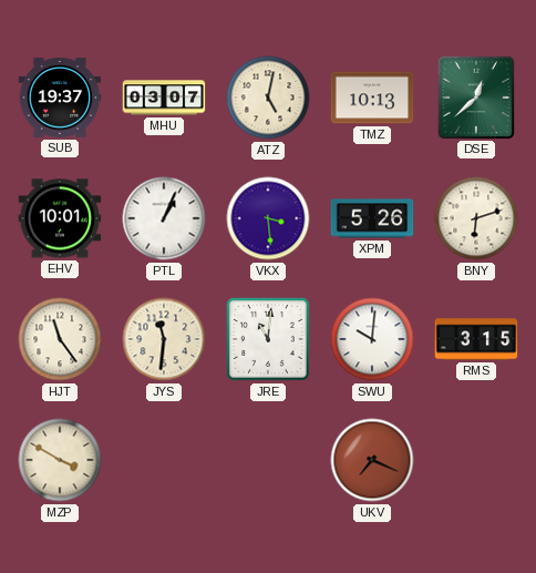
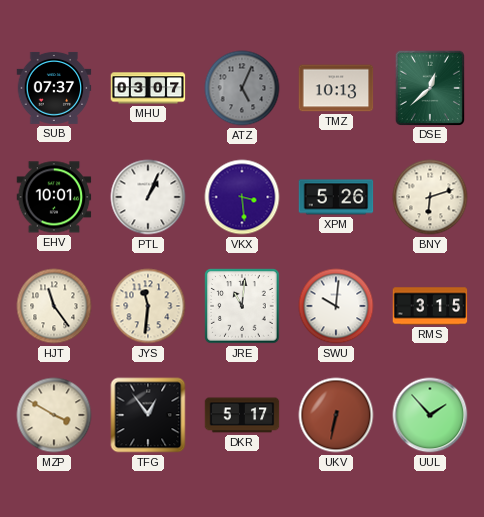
SUB: 19:37 -> 07:37 (54, 88)
ATZ: 5:02 -> 5:04 (242, 88)
ATZ dial: cream -> grey (242, 88)
TFG: none -> 12:54 (148, 415)
DKR: none -> 5:17 (242, 415)
UKV: 7:19 -> 6:32 (336, 415)
UUL: none -> 1:53 (430, 415)
